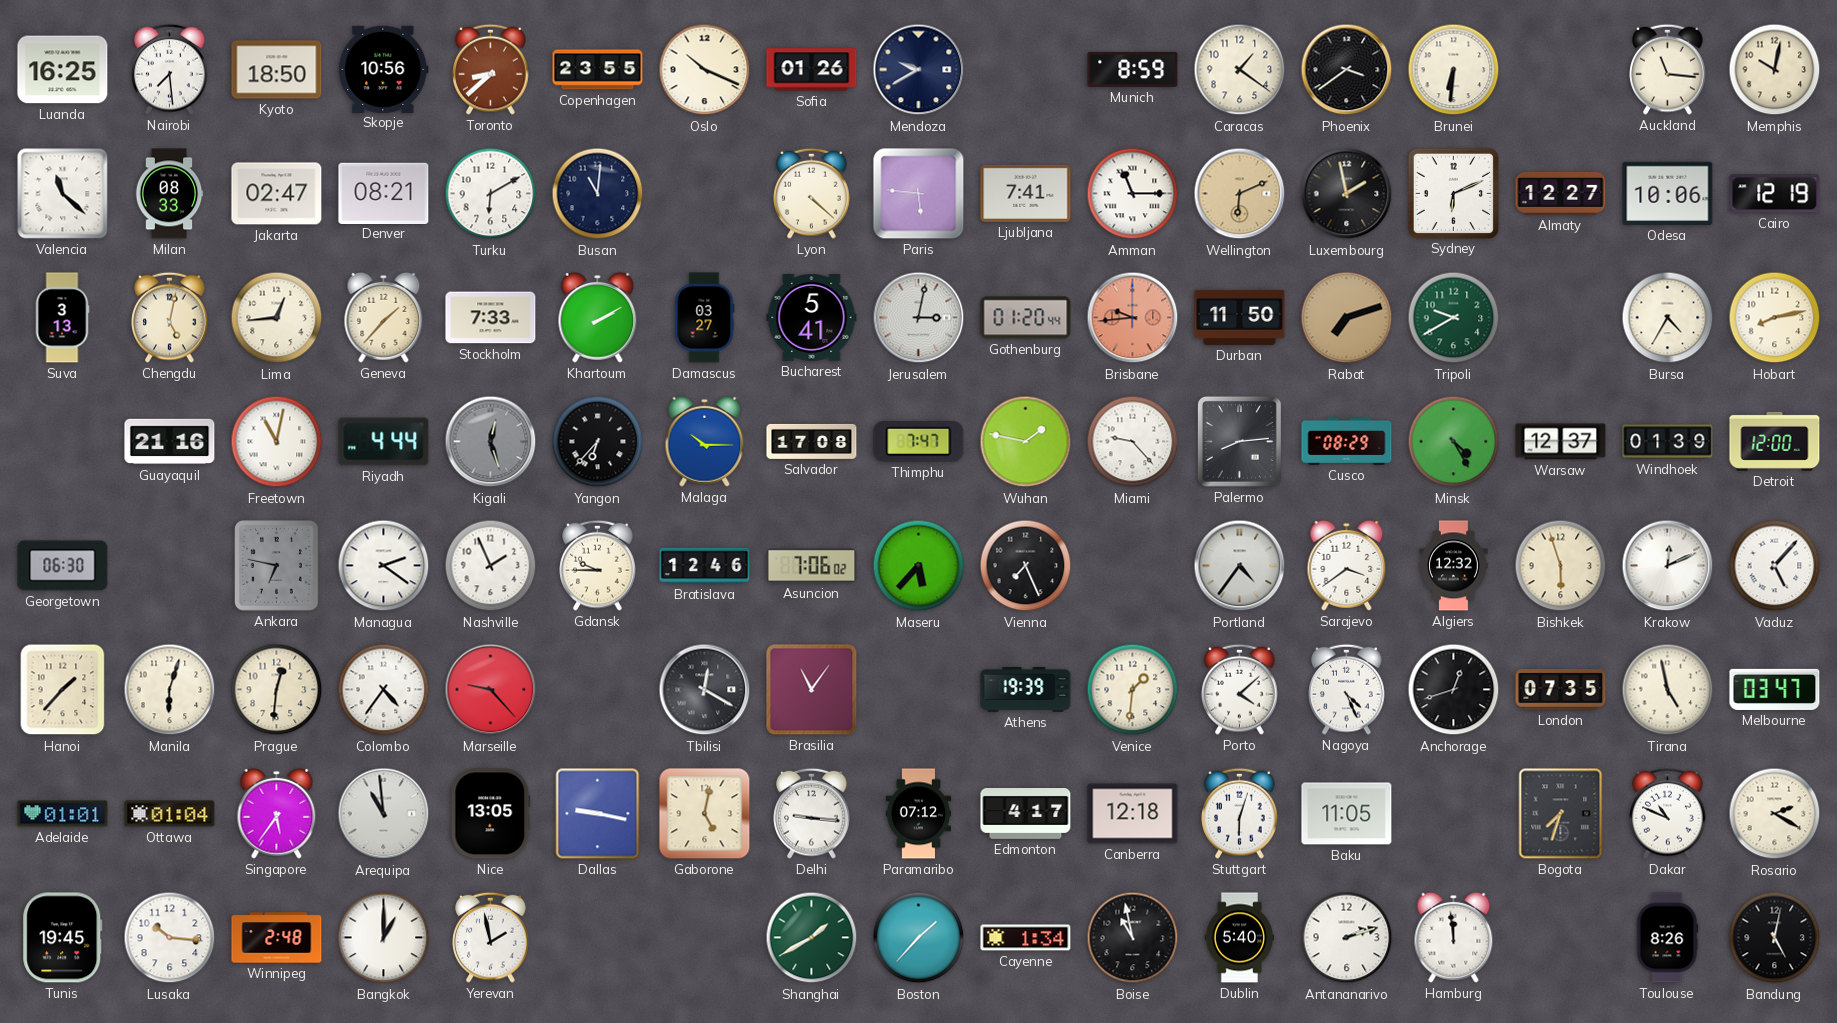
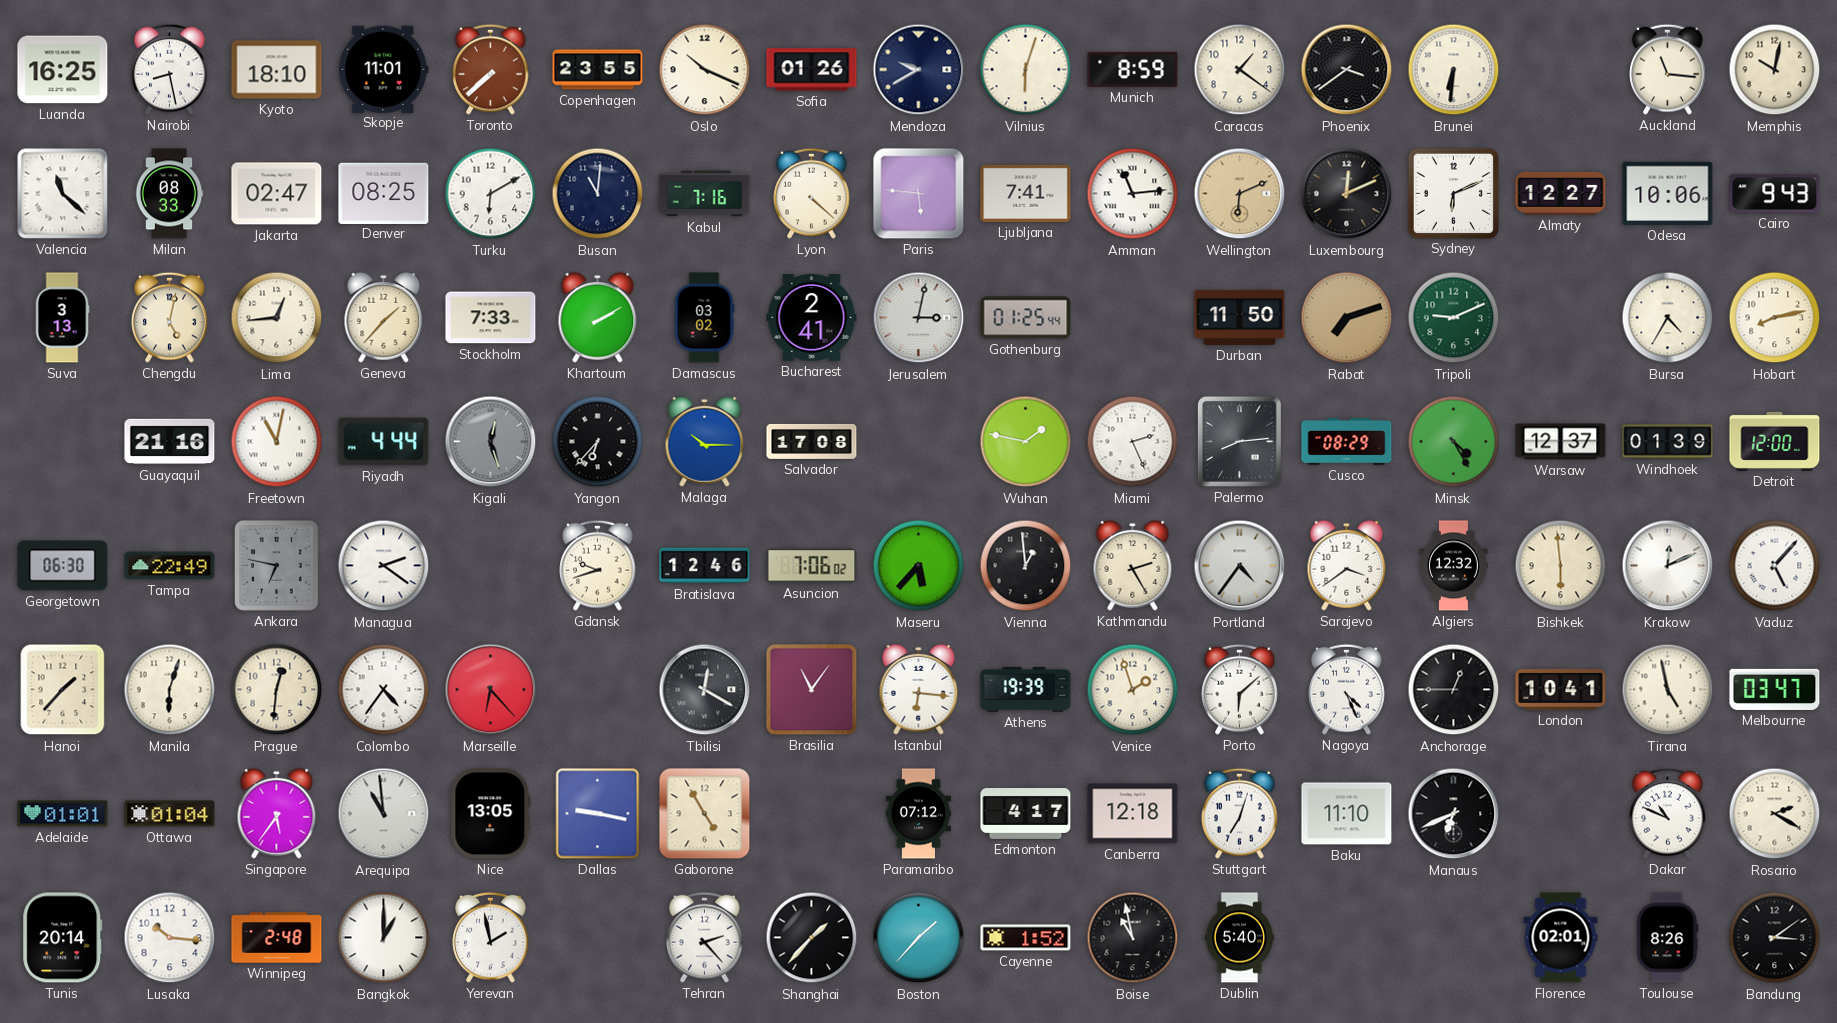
Nairobi: 7:29 -> 8:28 (170, 69)
Kyoto: 18:50 -> 18:10 (277, 70)
Skopje: 10:56 -> 11:01 (384, 69)
Toronto: 8:38 -> 7:38 (491, 69)
Vilnius: none -> 6:03 (1026, 70)
Denver: 08:21 -> 08:25 (384, 193)
Kabul: none -> 7:16 (705, 194)
Amman: 11:15 -> 11:14 (1133, 194)
Luxembourg: 1:58 -> 12:11 (1347, 194)
Cairo: 12:19 -> 9:43 (1775, 194)
Damascus: 03:27 -> 03:02 (704, 318)
Bucharest: 5:41 -> 2:41 (812, 318)
Gothenburg: 01:20 -> 01:25 (1026, 318)
Brisbane: 9:44 -> none (1133, 318)
Tripoli: 9:40 -> 9:11 (1454, 318)
Thimphu: 7:47 -> none (919, 441)
Miami: 9:23 -> 2:26 (1133, 442)
Tampa: none -> 22:49 (170, 566)
Nashville: 1:56 -> none (491, 566)
Gdansk: 9:45 -> 9:42 (598, 565)
Vienna: 7:26 -> 12:59 (1026, 566)
Kathmandu: none -> 2:25 (1133, 565)
Bishkek: 5:57 -> 5:59 (1561, 566)
Marseille: 9:23 -> 6:23 (491, 690)
Istanbul: none -> 6:16 (919, 689)
Venice: 1:31 -> 1:57 (1133, 690)
Porto: 4:08 -> 6:08 (1240, 689)
Anchorage: 12:42 -> 12:45 (1454, 690)
London: 07:35 -> 10:41 (1561, 690)
Gaborone: 5:02 -> 4:55 (705, 814)
Delhi: 9:16 -> none (812, 813)
Stuttgart: 6:03 -> 7:03 (1240, 813)
Baku: 11:05 -> 11:10 (1347, 814)
Manaus: none -> 6:41 (1454, 814)
Bogota: 7:33 -> none (1561, 814)
Tunis: 19:45 -> 20:14 (63, 938)
Tehran: none -> 2:23 (705, 937)
Shanghai: 1:40 -> 1:37 (812, 938)
Shanghai dial: green -> black (812, 938)
Cayenne: 1:34 -> 1:52 (1026, 938)
Antananarivo: 2:12 -> none (1347, 938)
Hamburg: 11:59 -> none (1454, 937)
Florence: none -> 02:01 (1561, 938)
Bandung: 5:02 -> 3:09 (1775, 938)
